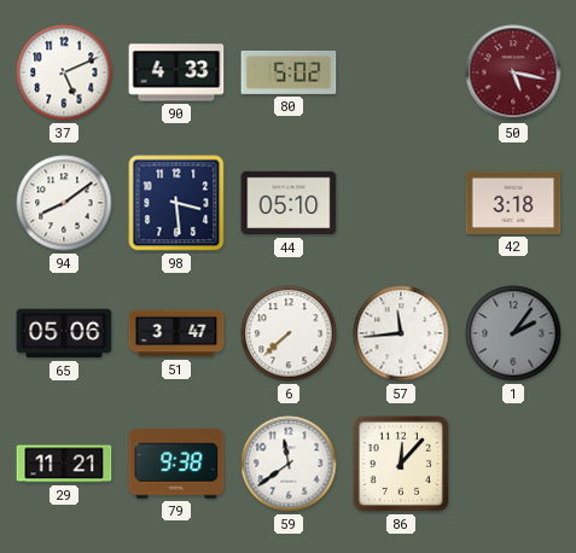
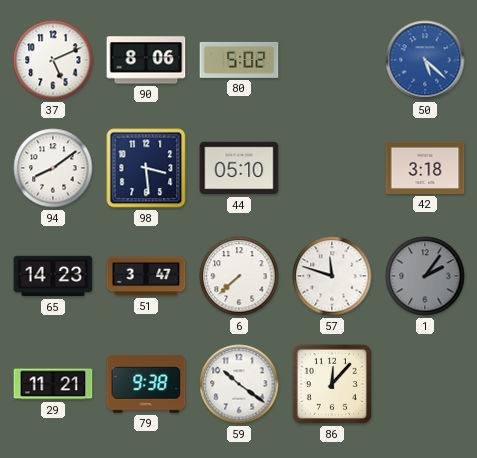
90: 4:33 -> 8:06 (146, 60)
50: 5:17 -> 5:22 (425, 60)
50 dial: burgundy -> blue (425, 60)
65: 05:06 -> 14:23 (53, 276)
57: 11:44 -> 11:48 (332, 276)
59: 11:39 -> 10:21 (239, 384)
